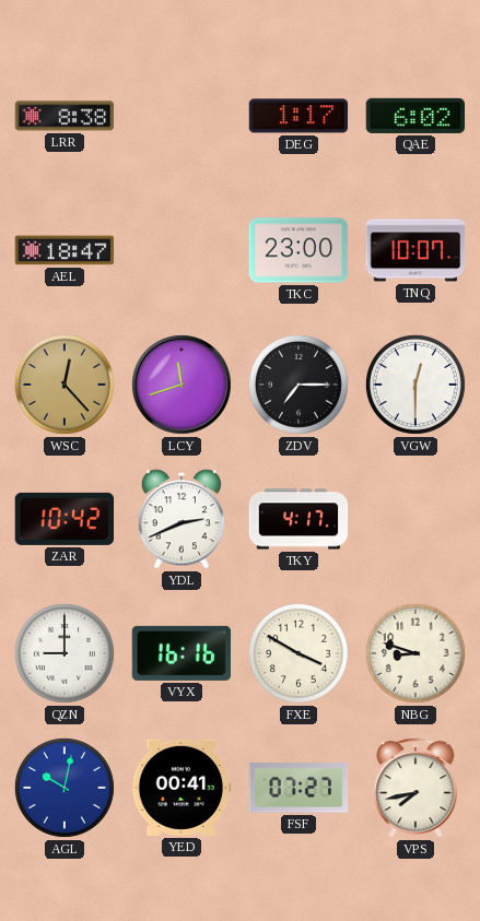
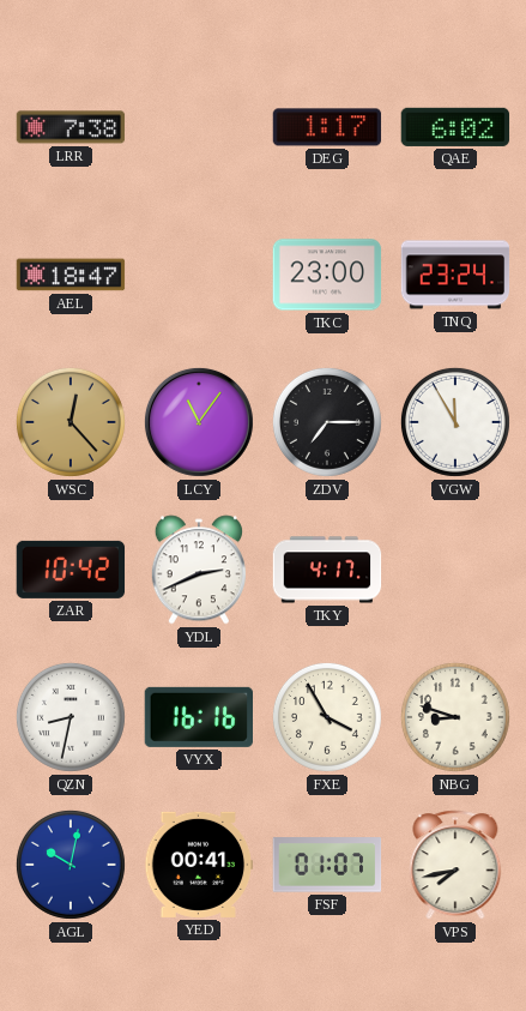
LRR: 8:38 -> 7:38 (71, 127)
TNQ: 10:07 -> 23:24 (455, 275)
LCY: 11:42 -> 11:06 (199, 422)
VGW: 12:30 -> 11:55 (455, 422)
QZN: 9:00 -> 8:32 (71, 717)
FXE: 3:50 -> 3:55 (327, 717)
FSF: 07:27 -> 01:07 (327, 865)
